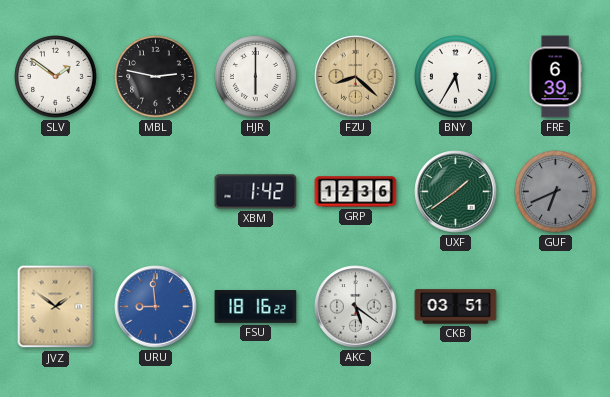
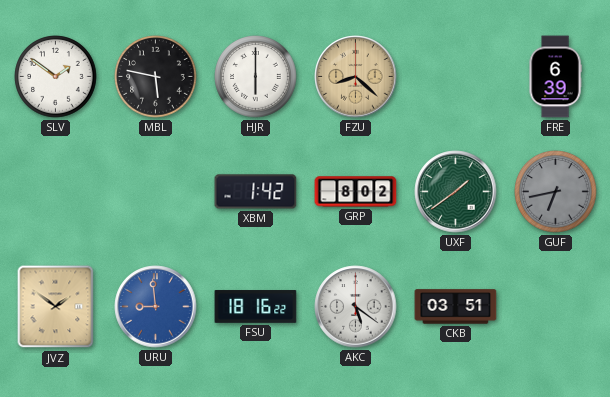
MBL: 2:47 -> 5:47 (156, 77)
BNY: 5:35 -> none (456, 77)
GRP: 12:36 -> 8:02 (356, 192)
GUF: 6:41 -> 6:43 (556, 192)
